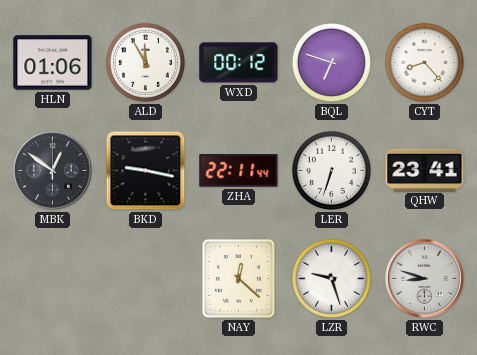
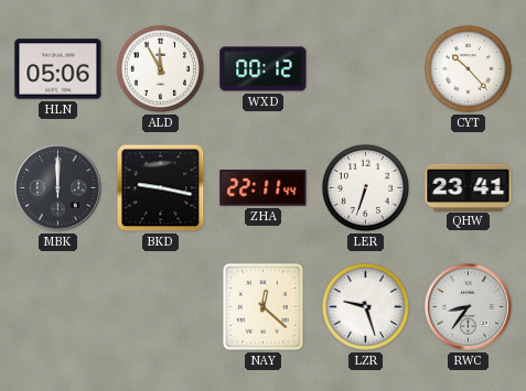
HLN: 01:06 -> 05:06 (58, 69)
BQL: 6:48 -> none (331, 62)
CYT: 8:23 -> 10:23 (468, 68)
MBK: 12:51 -> 12:00 (58, 188)
RWC: 8:48 -> 8:36 (469, 307)
